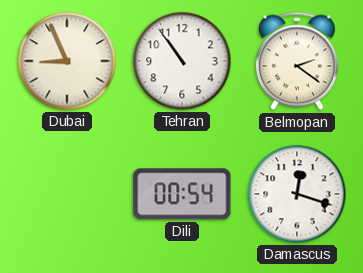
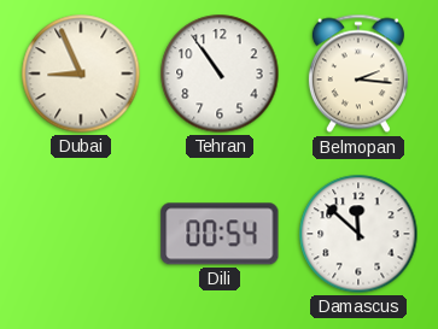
Belmopan: 2:21 -> 2:16 (358, 74)
Damascus: 12:18 -> 11:52 (358, 234)
